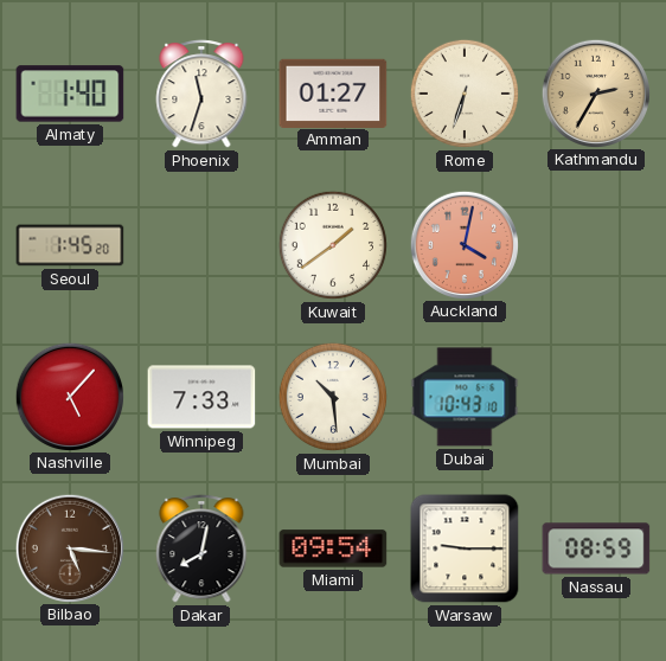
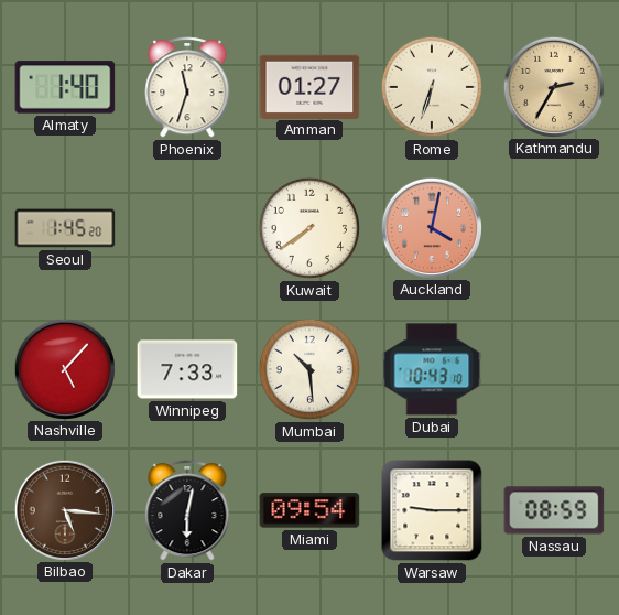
Kuwait: 1:39 -> 7:39 (309, 228)
Dakar: 8:02 -> 6:02 (187, 510)
